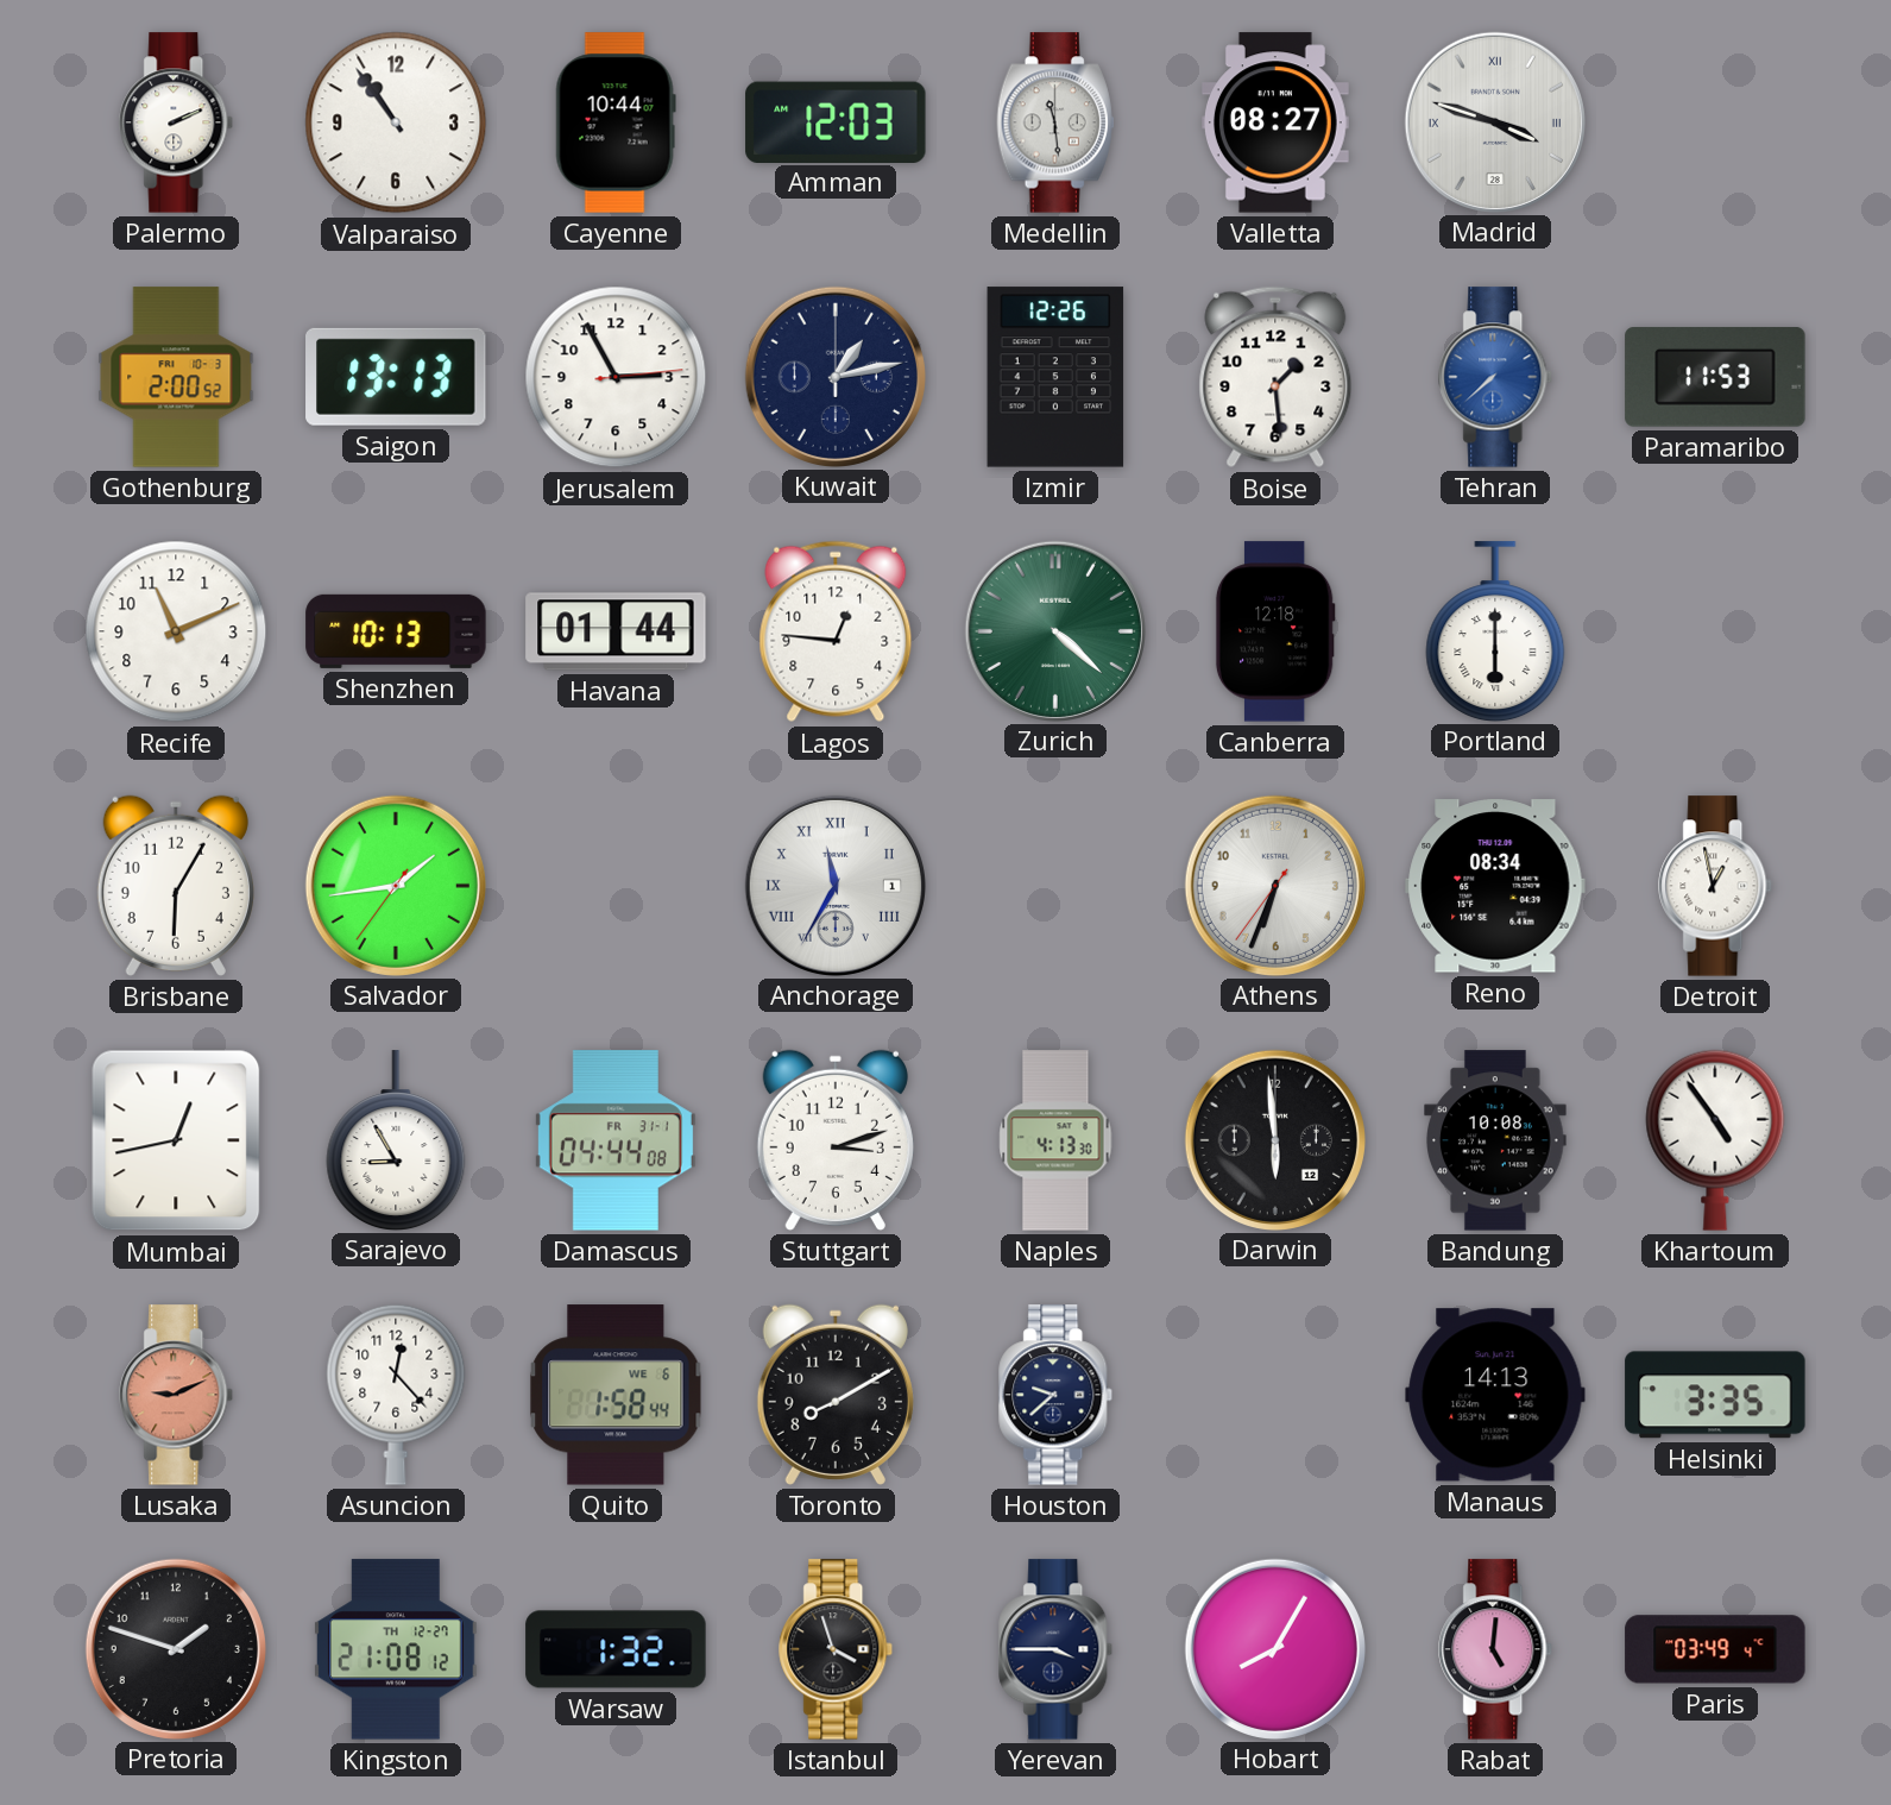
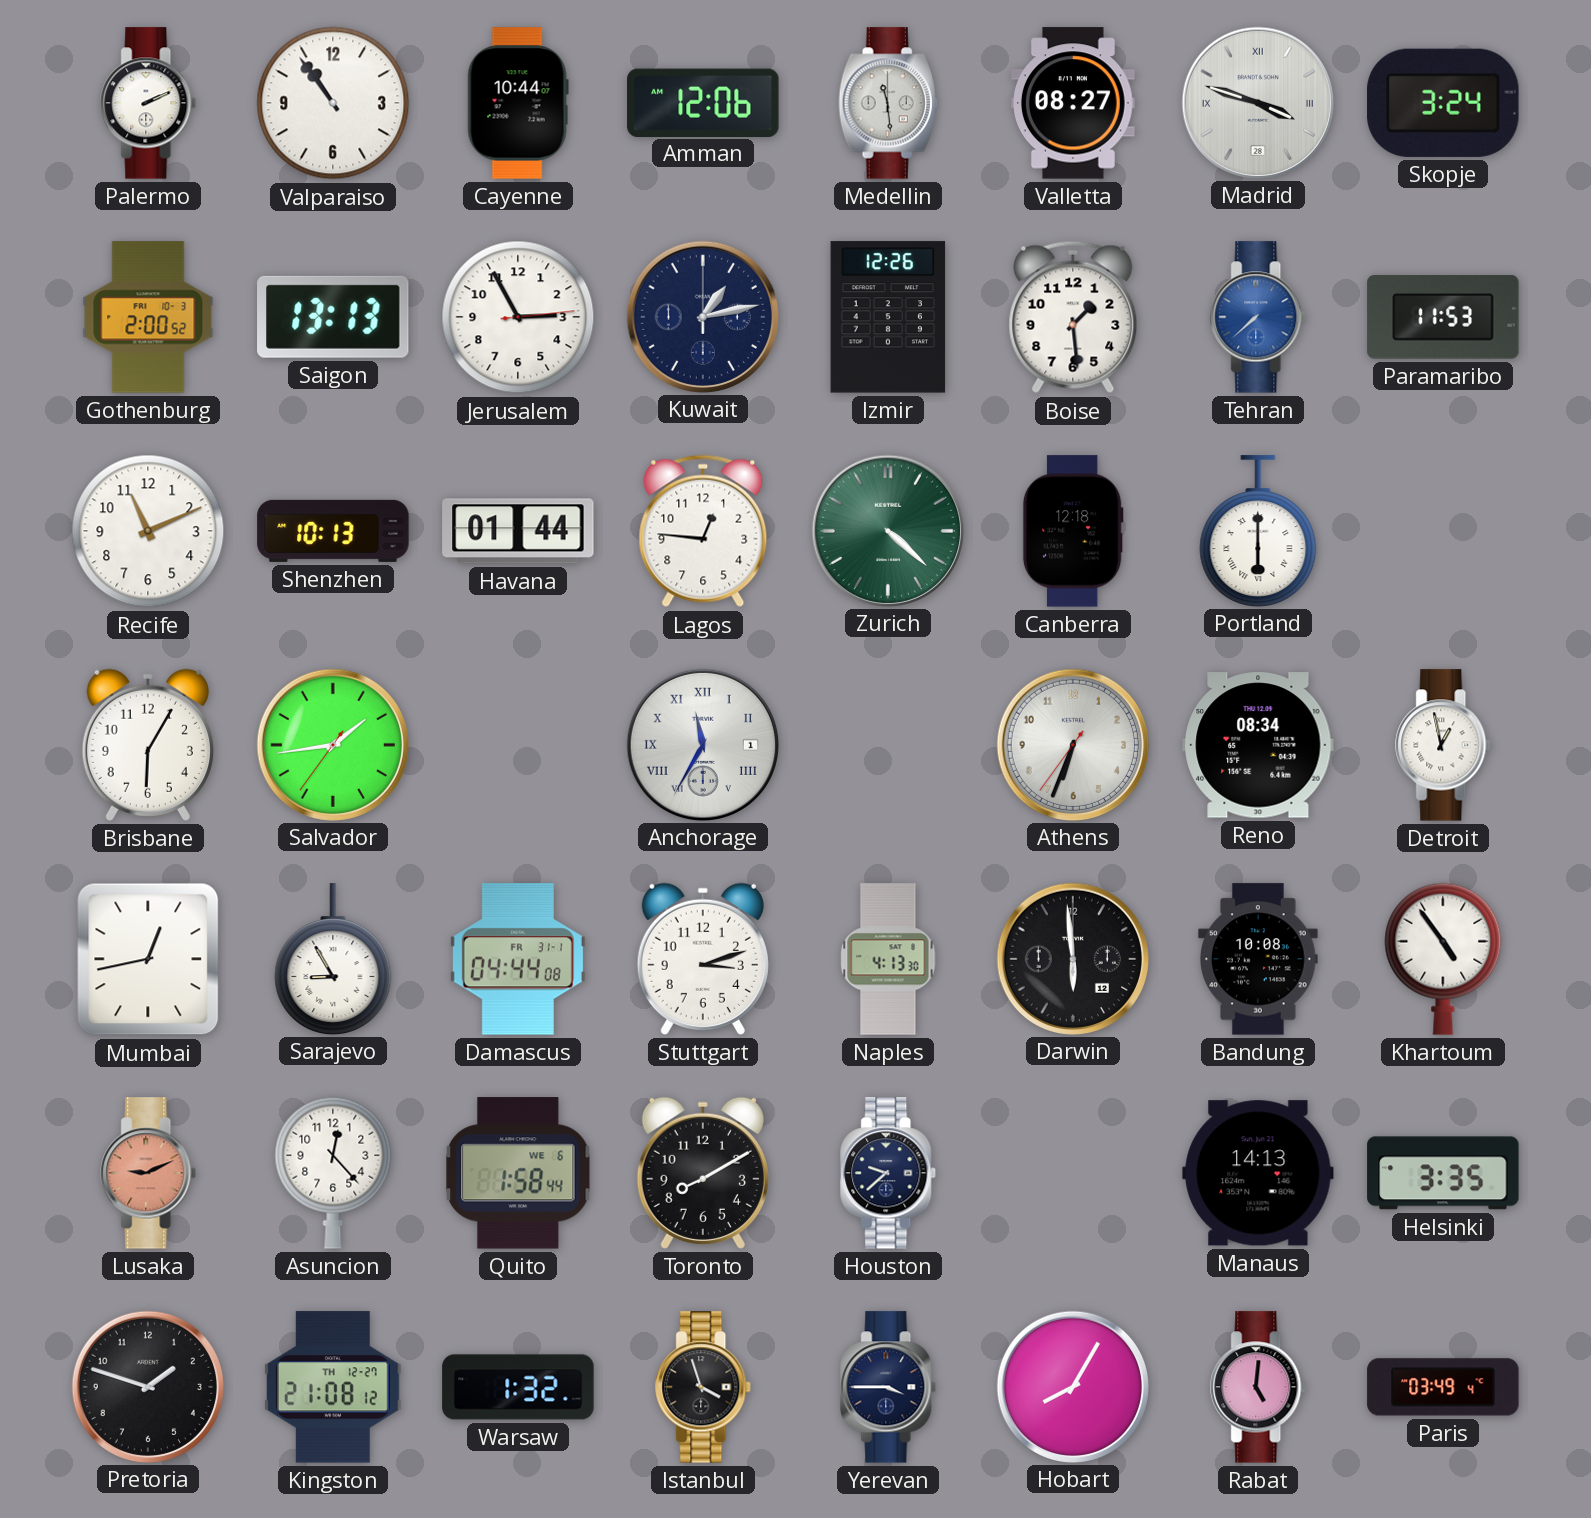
Amman: 12:03 -> 12:06 (703, 102)
Skopje: none -> 3:24 (1443, 103)
